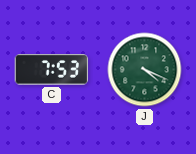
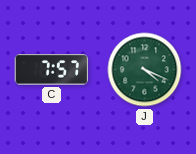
C: 7:53 -> 7:57 (52, 70)
